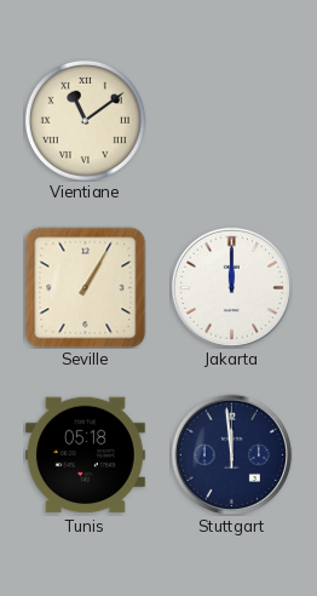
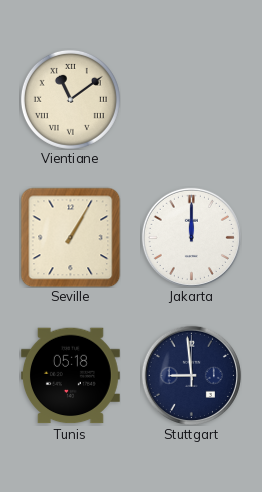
Stuttgart: 11:59 -> 8:59 (191, 375)
